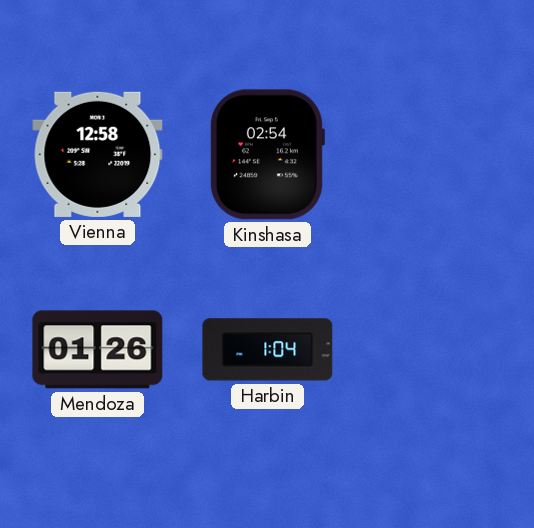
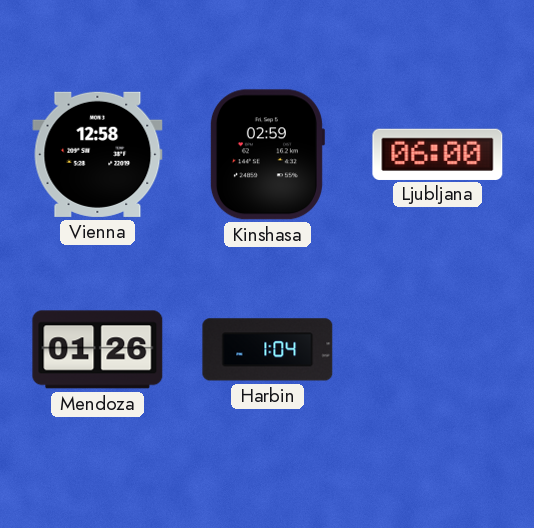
Kinshasa: 02:54 -> 02:59 (267, 155)
Ljubljana: none -> 06:00 (438, 154)
